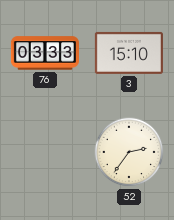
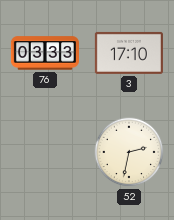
3: 15:10 -> 17:10 (129, 53)
52: 2:36 -> 2:32 (129, 152)
